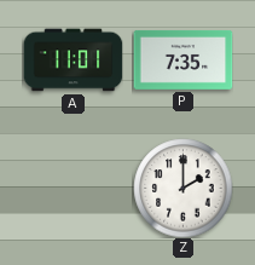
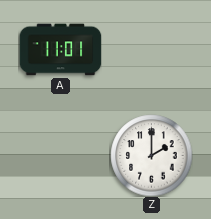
P: 7:35 -> none (182, 59)
